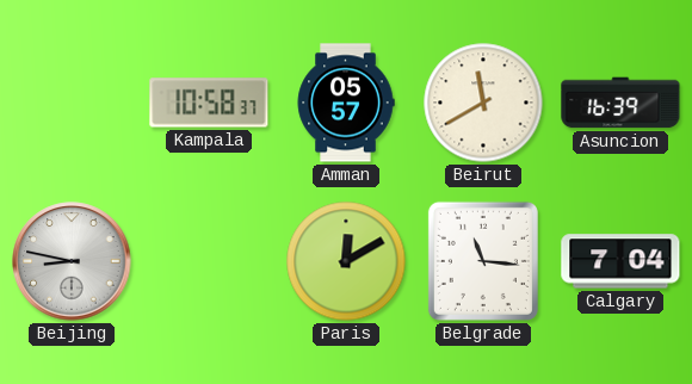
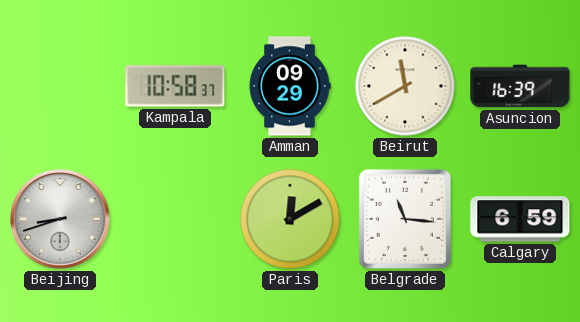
Amman: 05:57 -> 09:29 (290, 86)
Beijing: 8:47 -> 8:42 (60, 219)
Calgary: 7:04 -> 6:59 (520, 219)
